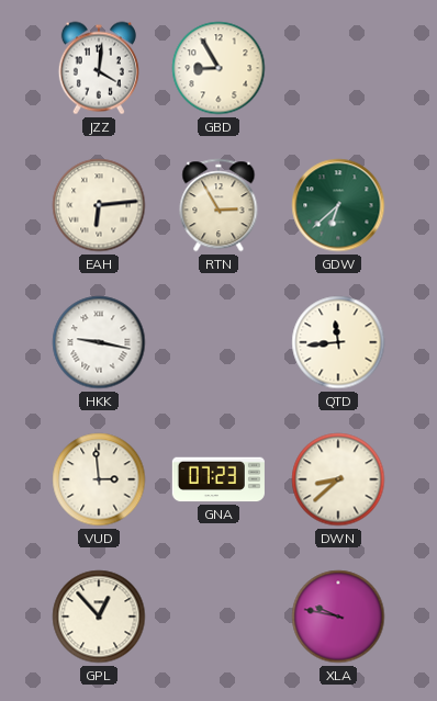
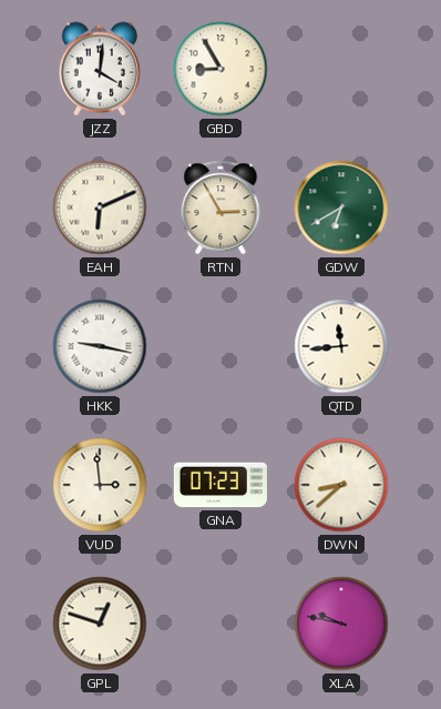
EAH: 6:14 -> 6:11 (100, 207)
GDW: 6:38 -> 6:40 (341, 207)
GPL: 12:53 -> 12:48 (100, 624)
